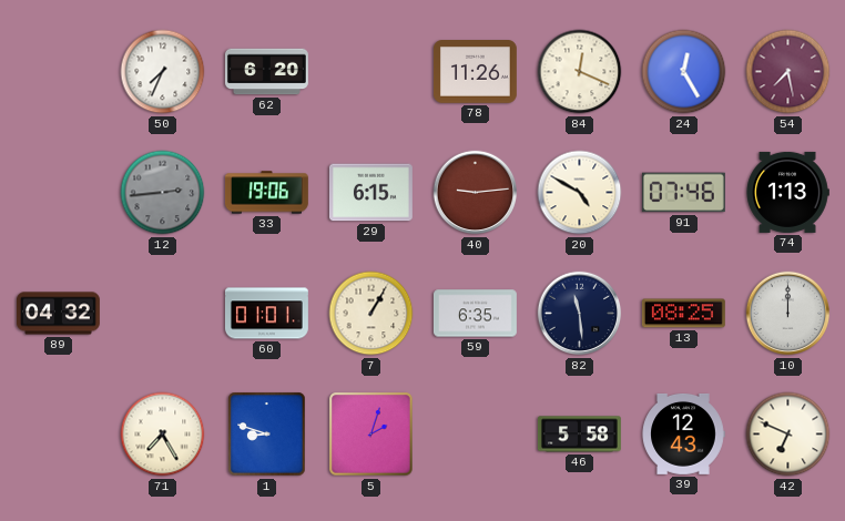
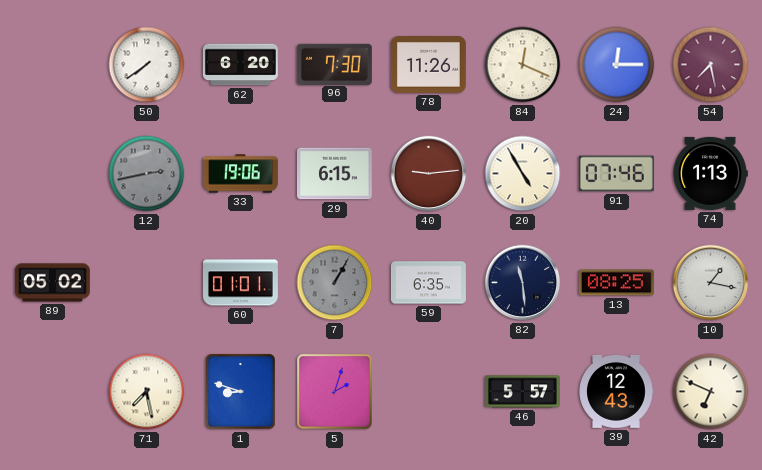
50: 7:34 -> 7:39 (147, 65)
96: none -> 7:30 (334, 64)
24: 12:25 -> 12:15 (617, 65)
12: 2:44 -> 2:43 (147, 174)
20: 4:50 -> 4:55 (523, 174)
89: 04:32 -> 05:02 (53, 283)
7 dial: cream -> grey (335, 283)
10: 12:00 -> 1:17 (711, 283)
71: 7:25 -> 7:28 (147, 392)
46: 5:58 -> 5:57 (522, 392)
